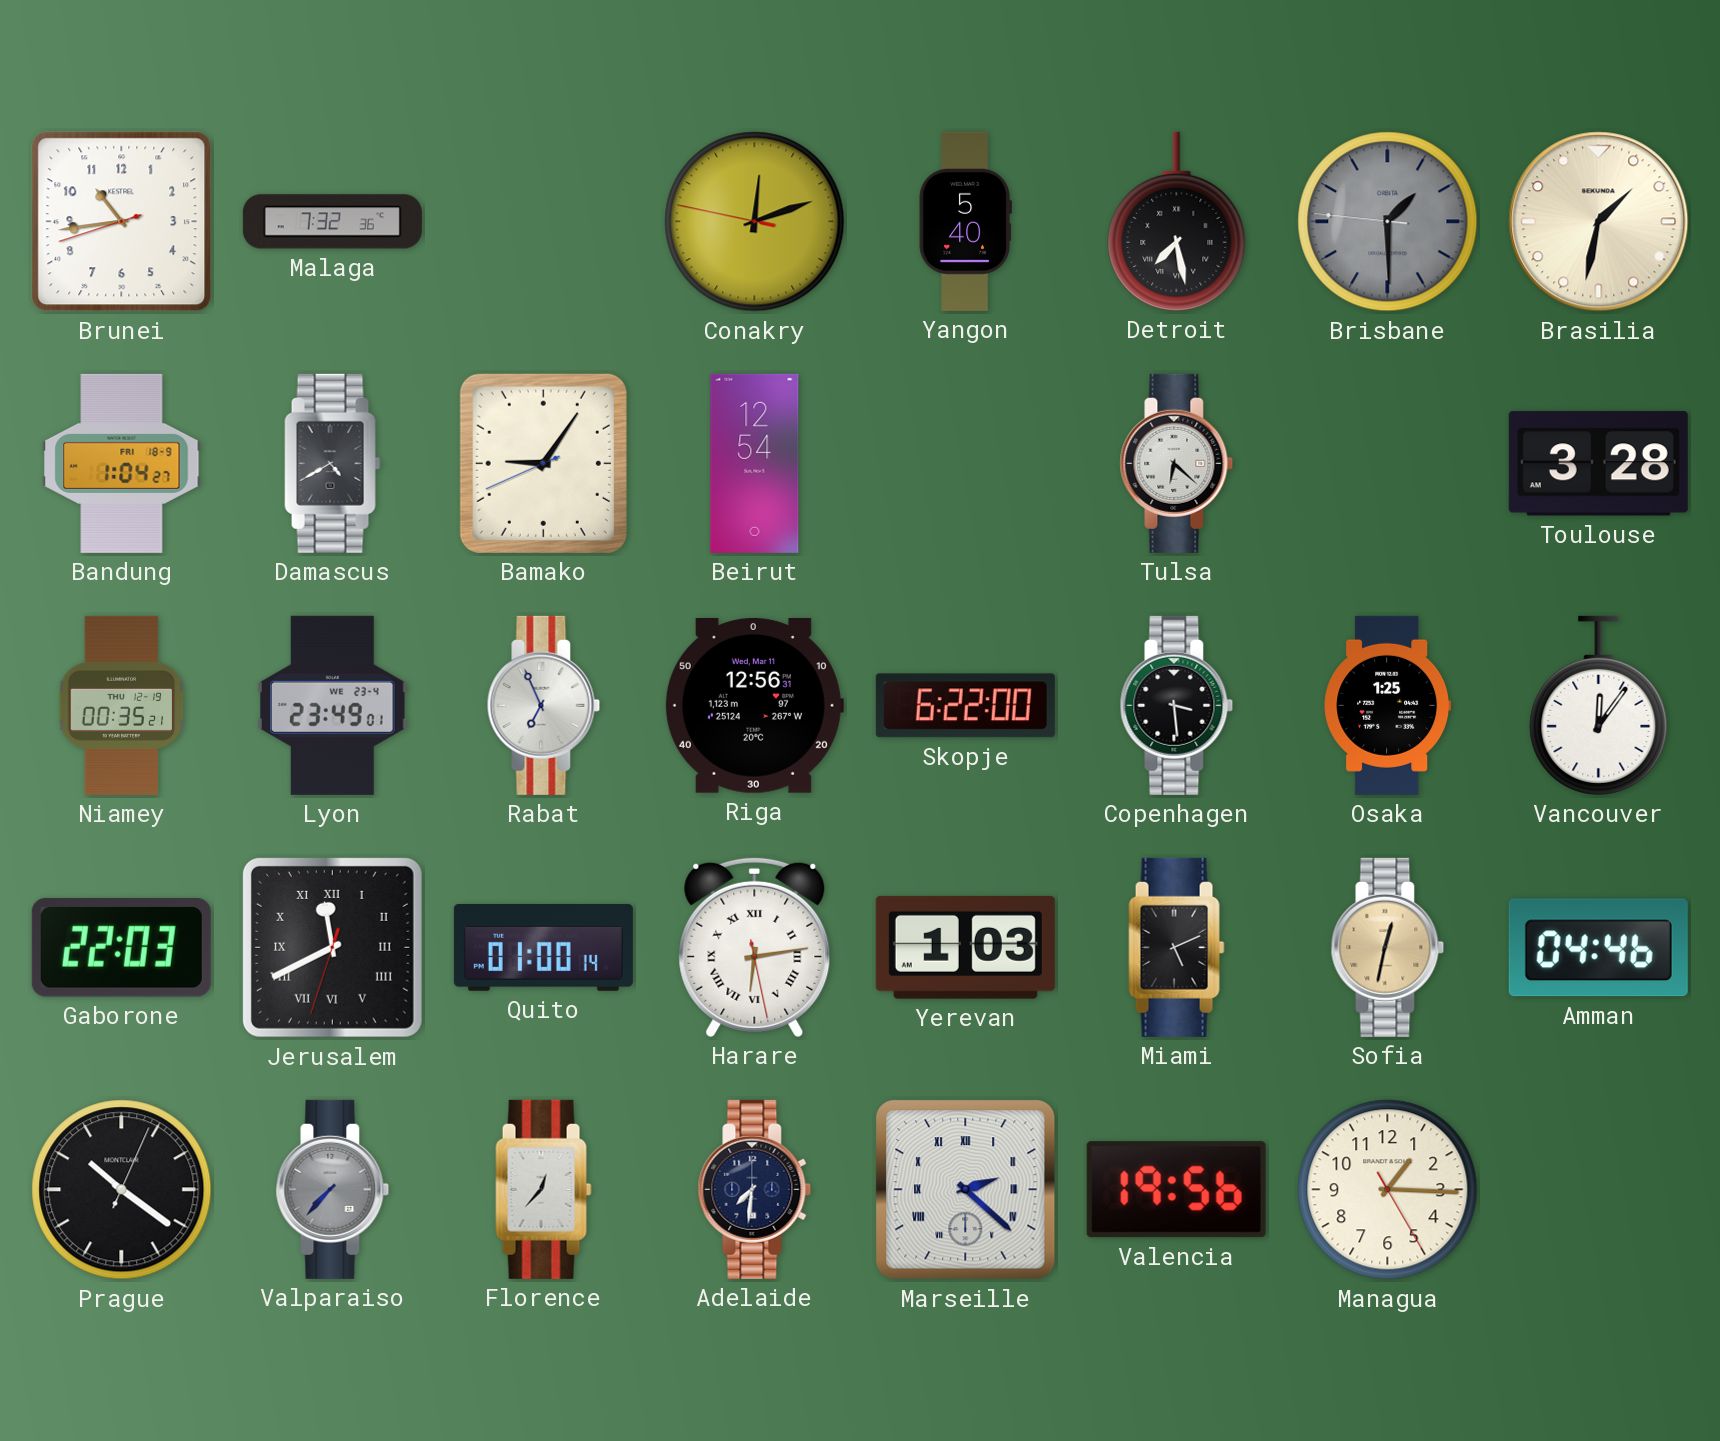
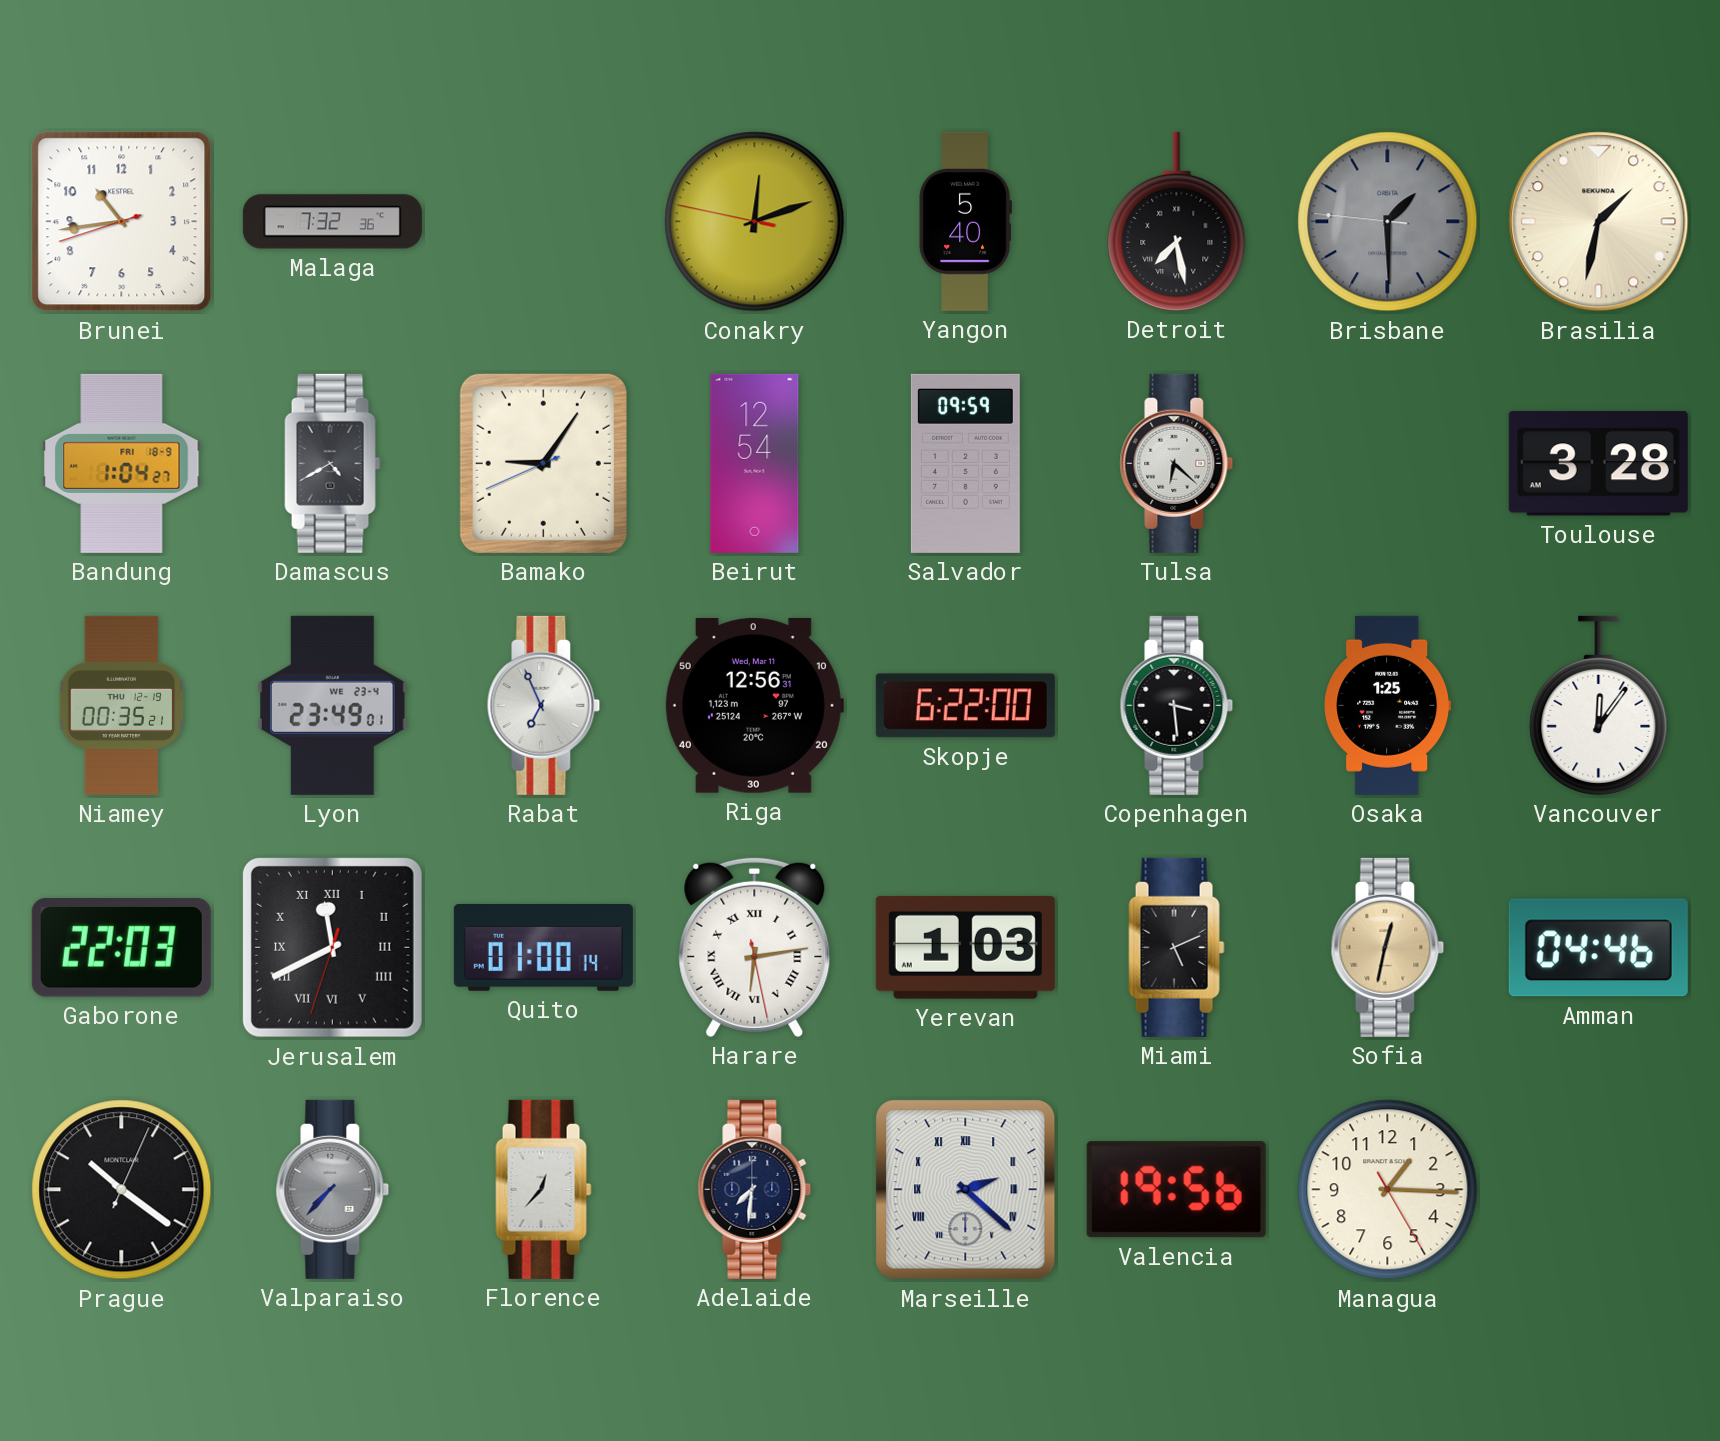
Salvador: none -> 09:59 (965, 463)
